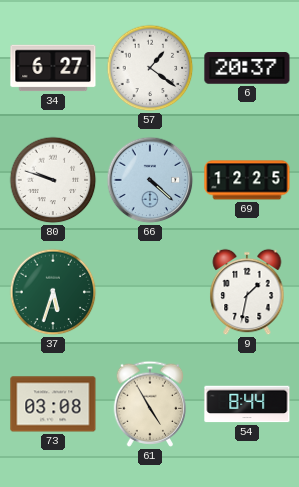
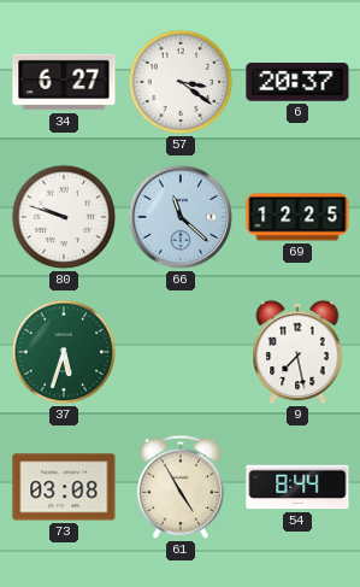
57: 1:21 -> 3:21 (181, 82)
66: 4:22 -> 11:22 (181, 217)
9: 1:32 -> 7:28 (297, 352)
